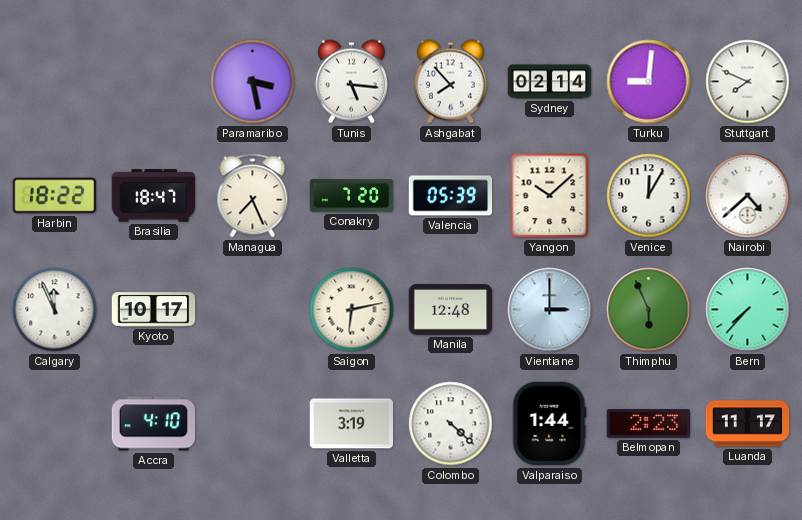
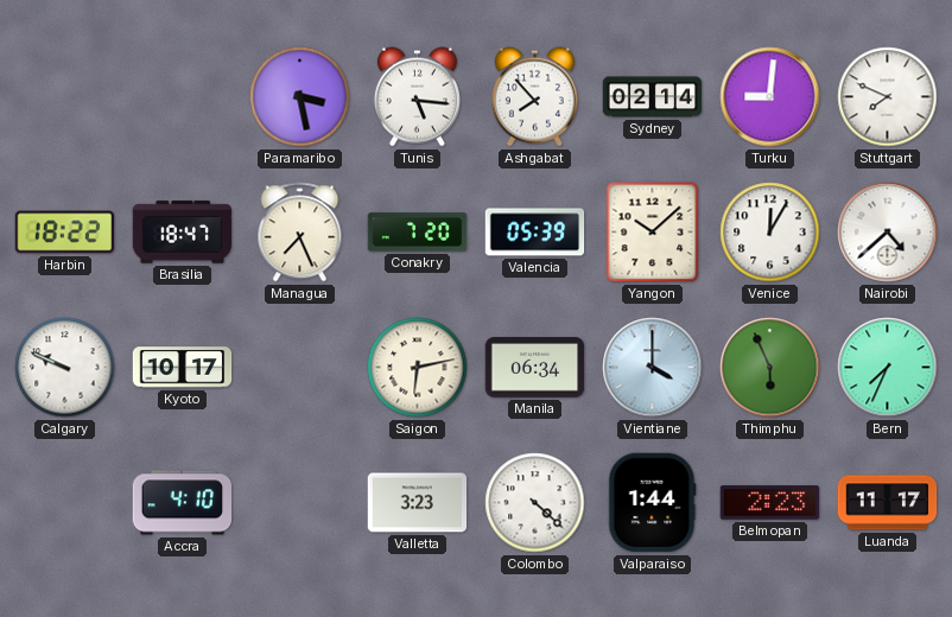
Calgary: 11:56 -> 9:49 (65, 368)
Manila: 12:48 -> 06:34 (535, 368)
Vientiane: 3:00 -> 4:00 (653, 368)
Bern: 7:37 -> 7:34 (888, 368)
Valletta: 3:19 -> 3:23 (418, 503)
